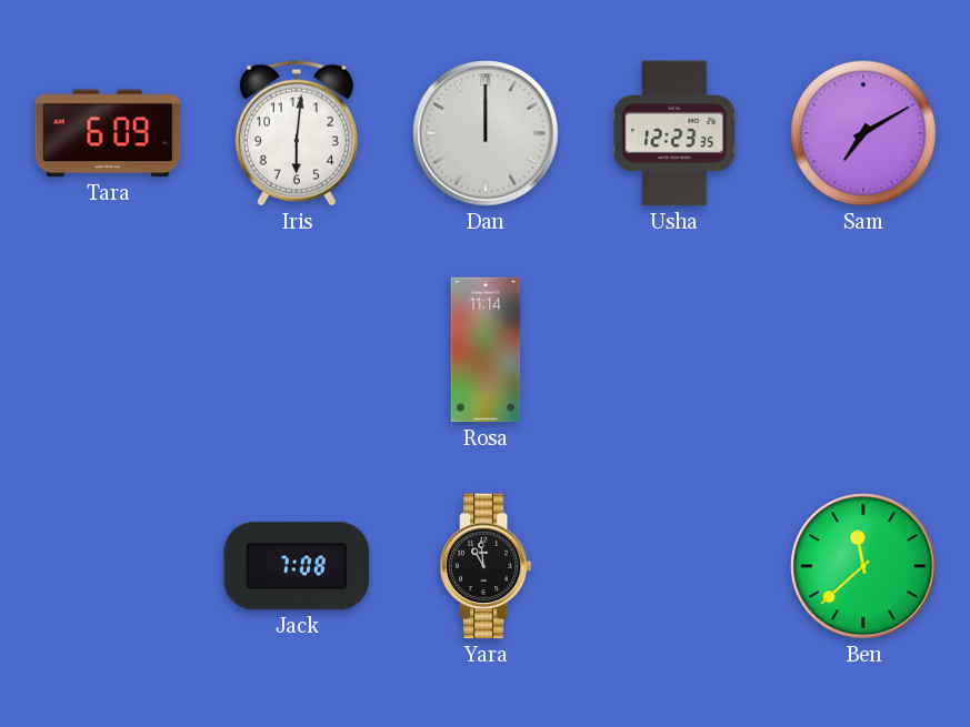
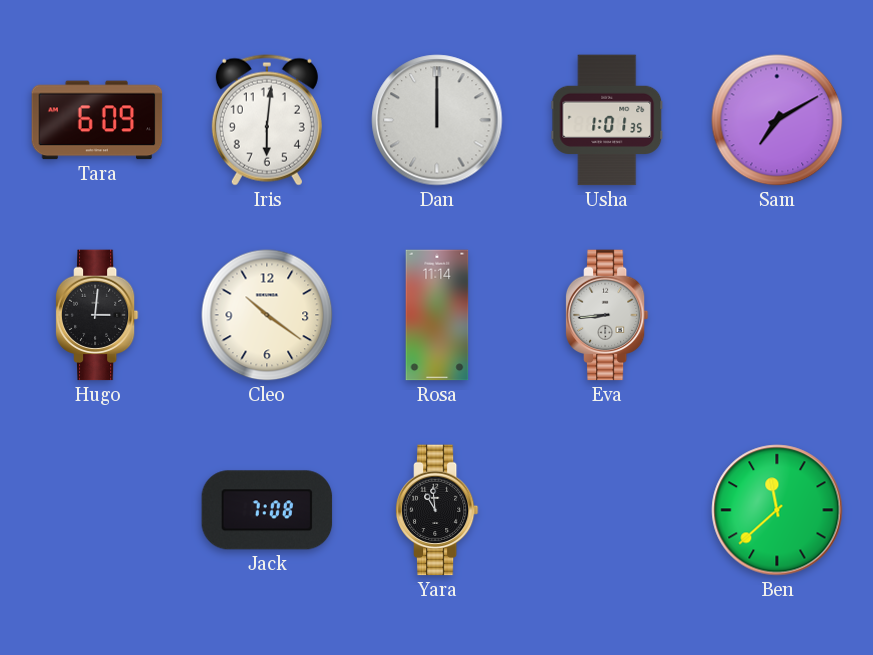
Usha: 12:23 -> 1:01 (607, 120)
Hugo: none -> 3:01 (97, 315)
Cleo: none -> 10:21 (267, 315)
Eva: none -> 8:44 (607, 315)
